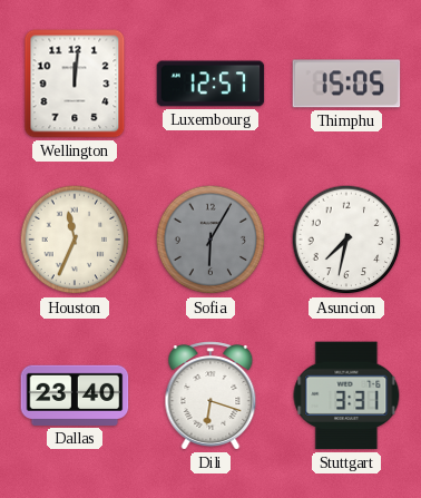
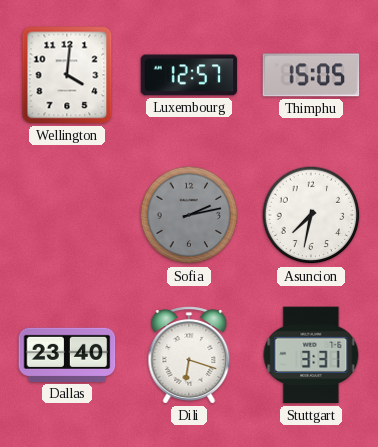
Wellington: 12:01 -> 4:01 (67, 75)
Houston: 11:34 -> none (75, 240)
Sofia: 6:05 -> 2:13 (189, 215)
